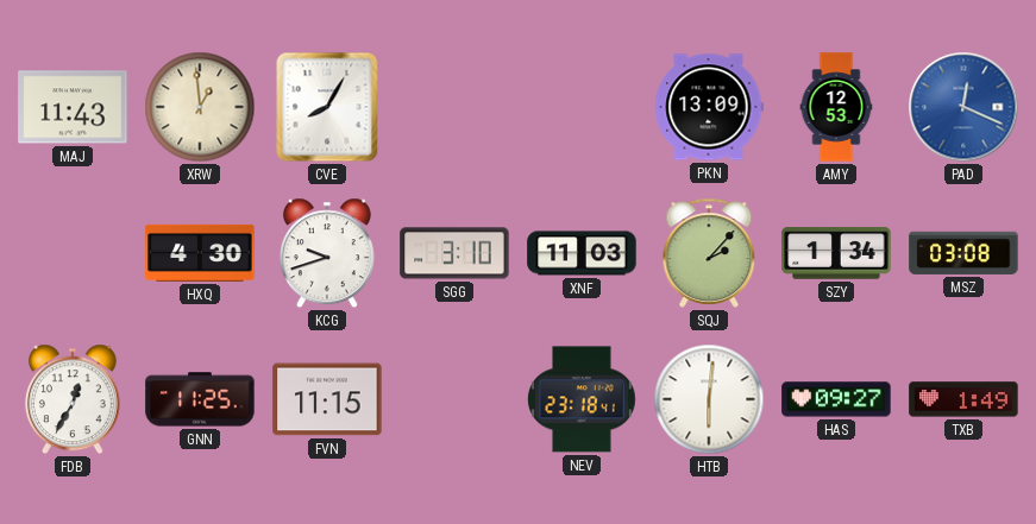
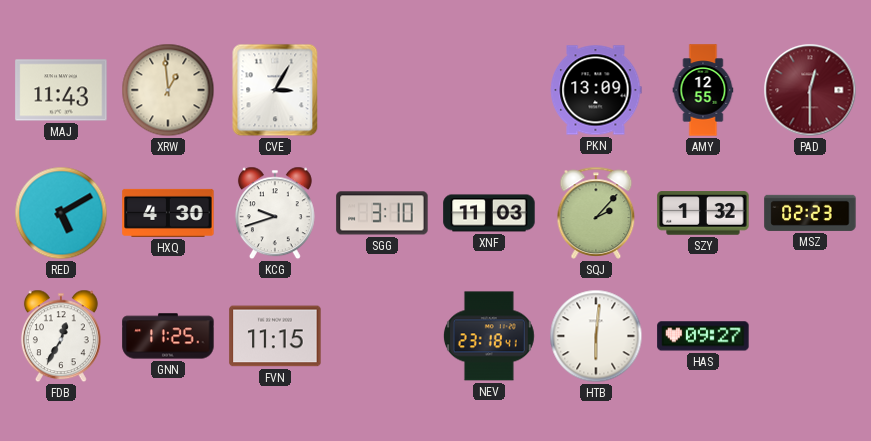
CVE: 8:05 -> 3:05 (275, 90)
AMY: 12:53 -> 12:55 (703, 90)
PAD: 12:19 -> 12:30 (810, 90)
PAD dial: blue -> burgundy (810, 90)
RED: none -> 5:10 (61, 213)
SZY: 1:34 -> 1:32 (703, 213)
MSZ: 03:08 -> 02:23 (810, 213)
TXB: 1:49 -> none (963, 399)
